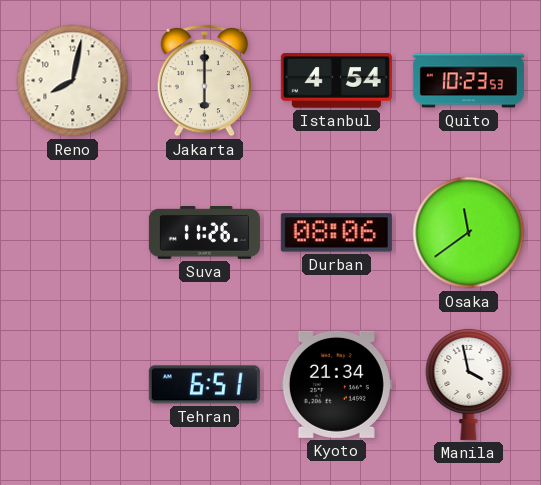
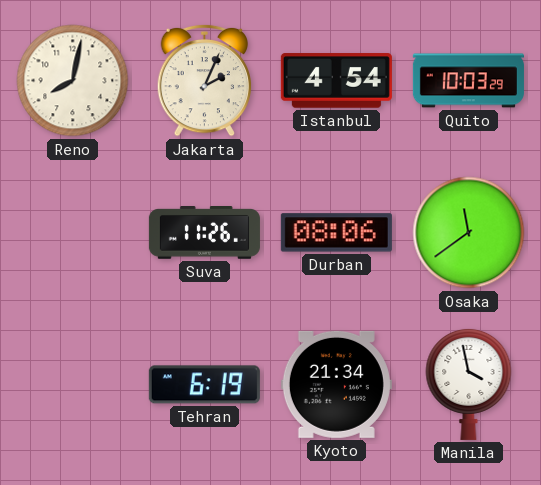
Jakarta: 6:00 -> 2:04 (205, 80)
Quito: 10:23 -> 10:03 (468, 81)
Tehran: 6:51 -> 6:19 (204, 385)
